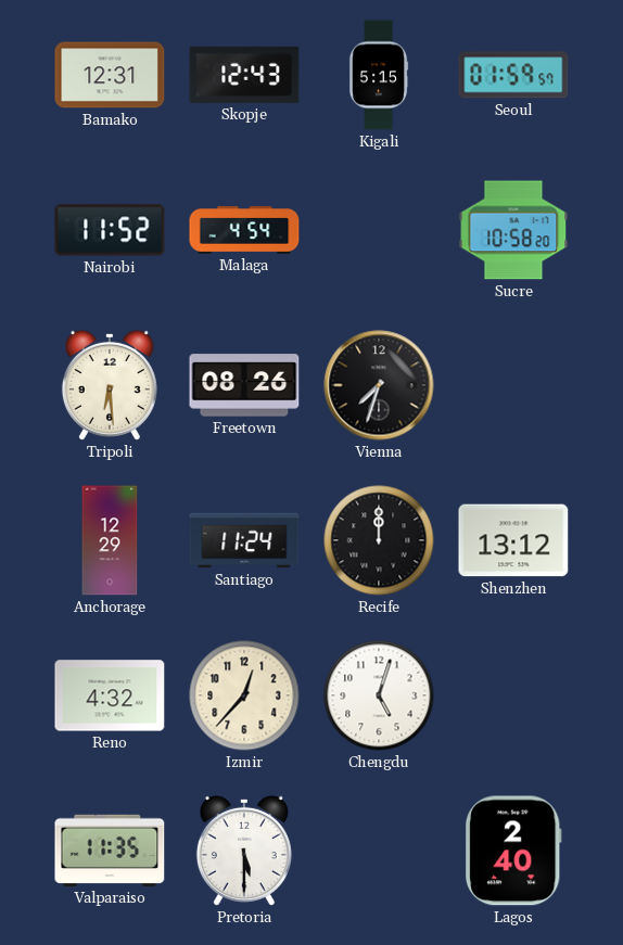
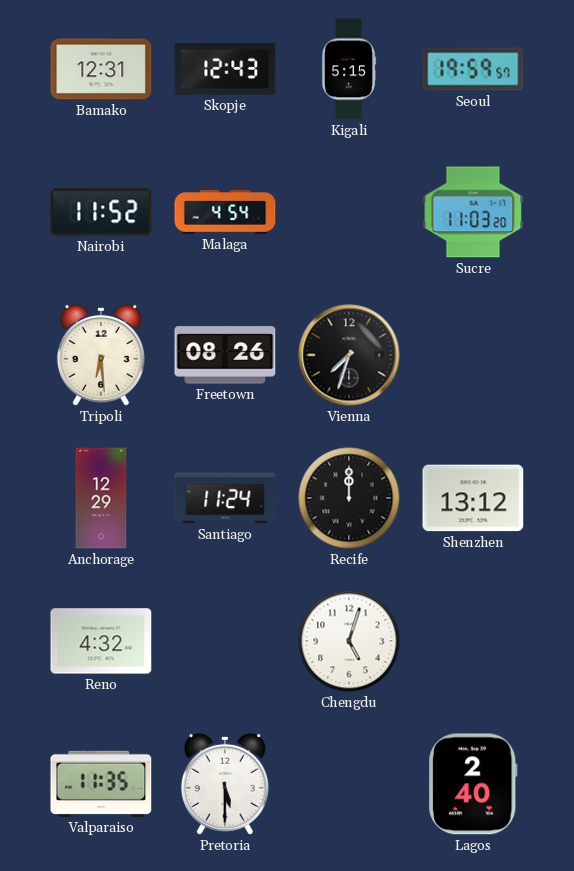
Seoul: 01:59 -> 19:59 (473, 69)
Sucre: 10:58 -> 11:03 (473, 212)
Izmir: 12:37 -> none (244, 695)
